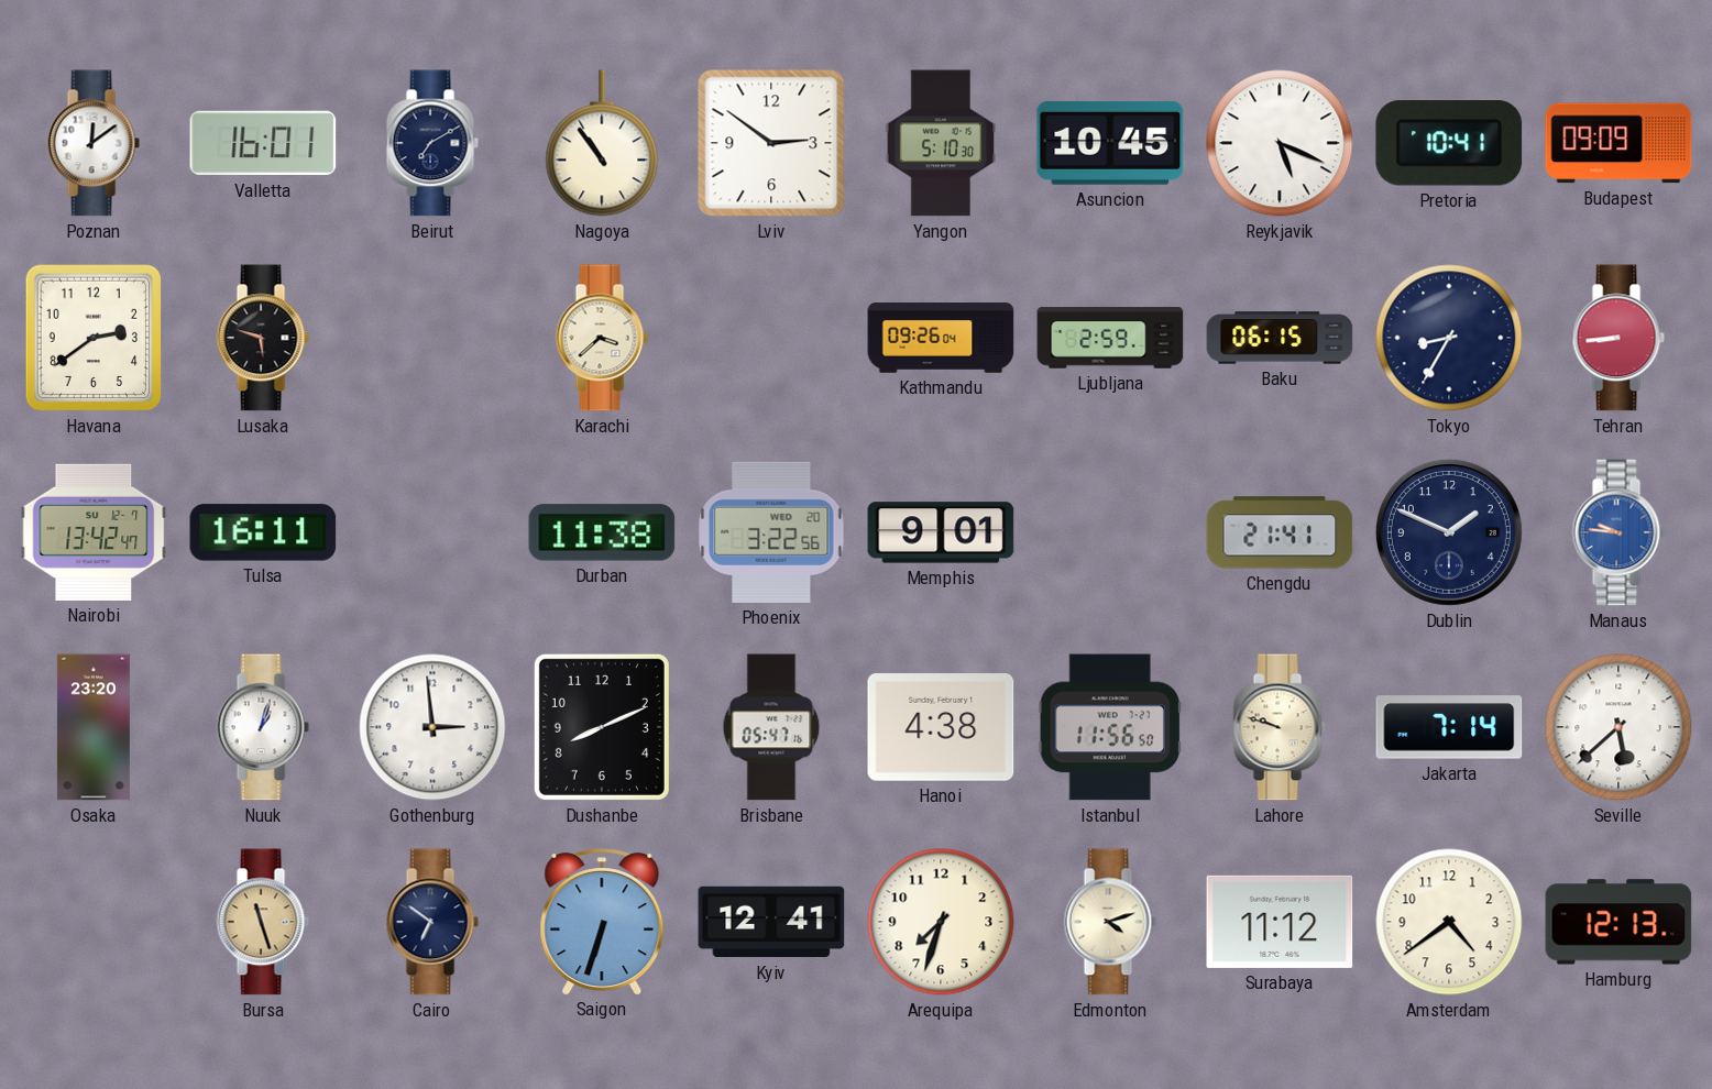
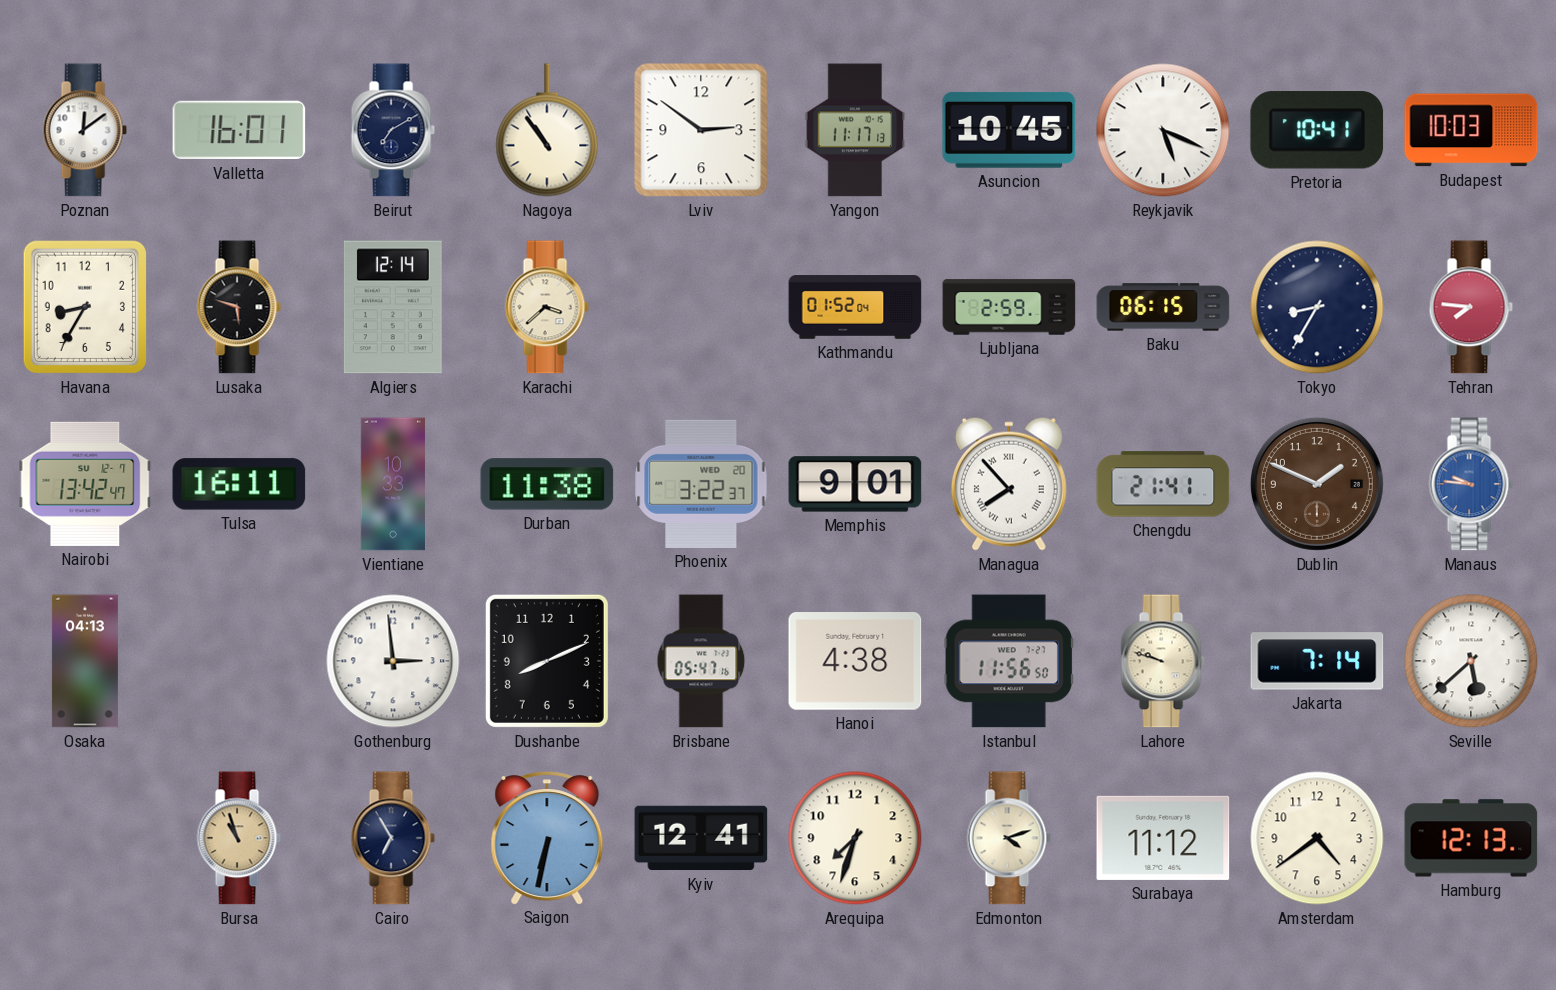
Yangon: 5:10 -> 11:17 (855, 130)
Budapest: 09:09 -> 10:03 (1471, 130)
Havana: 2:39 -> 8:35 (84, 307)
Algiers: none -> 12:14 (393, 307)
Kathmandu: 09:26 -> 01:52 (855, 307)
Tehran: 8:44 -> 7:46 (1471, 307)
Vientiane: none -> 10:33 (393, 484)
Phoenix: 3:22:56 -> 3:22:37 (701, 484)
Managua: none -> 7:53 (1009, 484)
Dublin dial: navy -> brown (1317, 484)
Osaka: 23:20 -> 04:13 (85, 661)
Nuuk: 1:03 -> none (263, 727)
Bursa: 11:27 -> 10:57 (239, 838)
Cairo: 6:51 -> 6:55 (393, 838)
Saigon: 6:33 -> 6:32 (547, 838)
